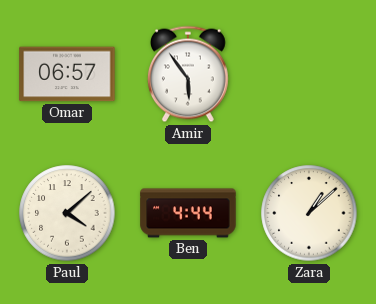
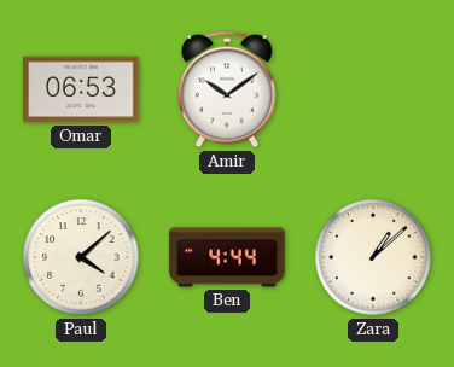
Omar: 06:57 -> 06:53 (81, 89)
Amir: 5:54 -> 10:09 (227, 89)
